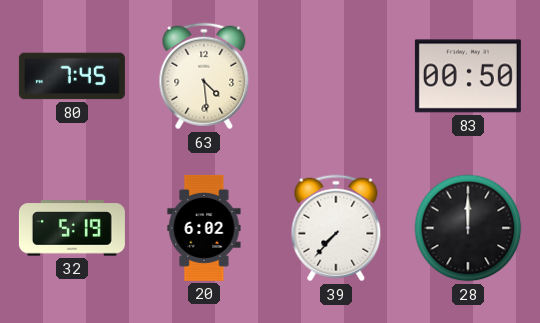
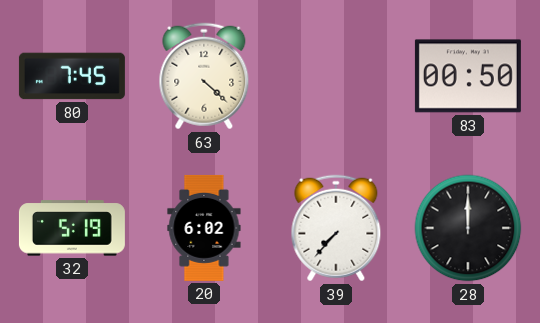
63: 4:29 -> 4:22 (204, 76)
